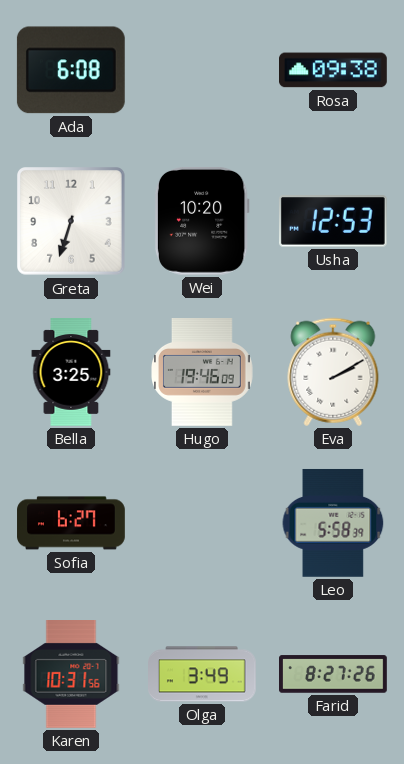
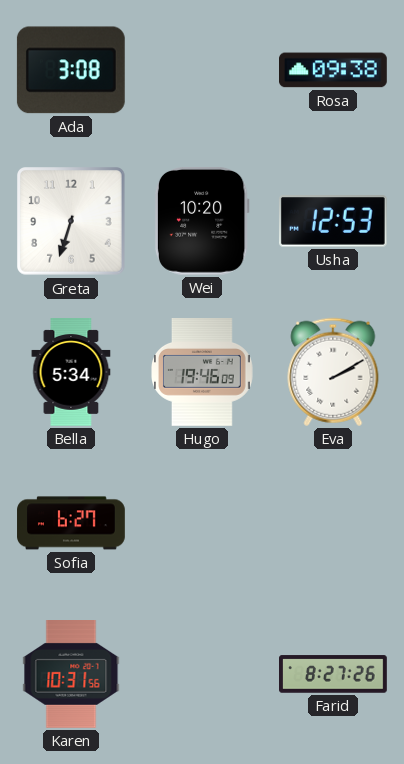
Ada: 6:08 -> 3:08 (71, 70)
Bella: 3:25 -> 5:34 (71, 373)
Leo: 5:58 -> none (333, 523)
Olga: 3:49 -> none (203, 674)
